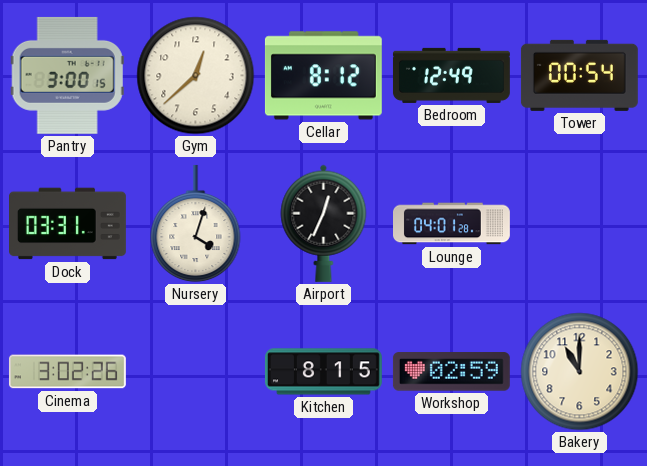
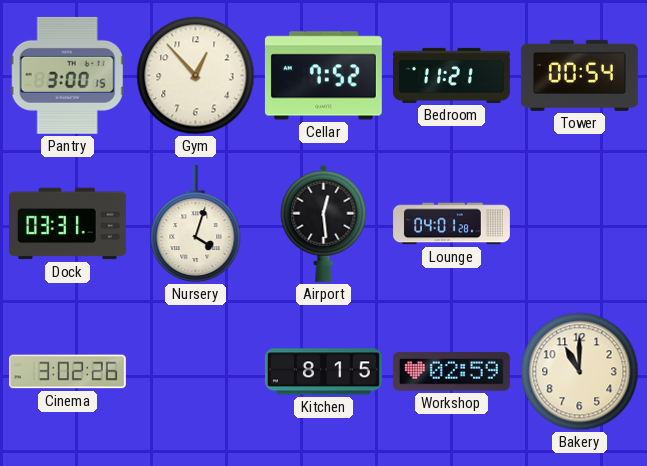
Gym: 12:38 -> 12:53 (196, 76)
Cellar: 8:12 -> 7:52 (323, 76)
Bedroom: 12:49 -> 11:21 (451, 75)
Airport: 12:34 -> 12:29 (324, 223)
